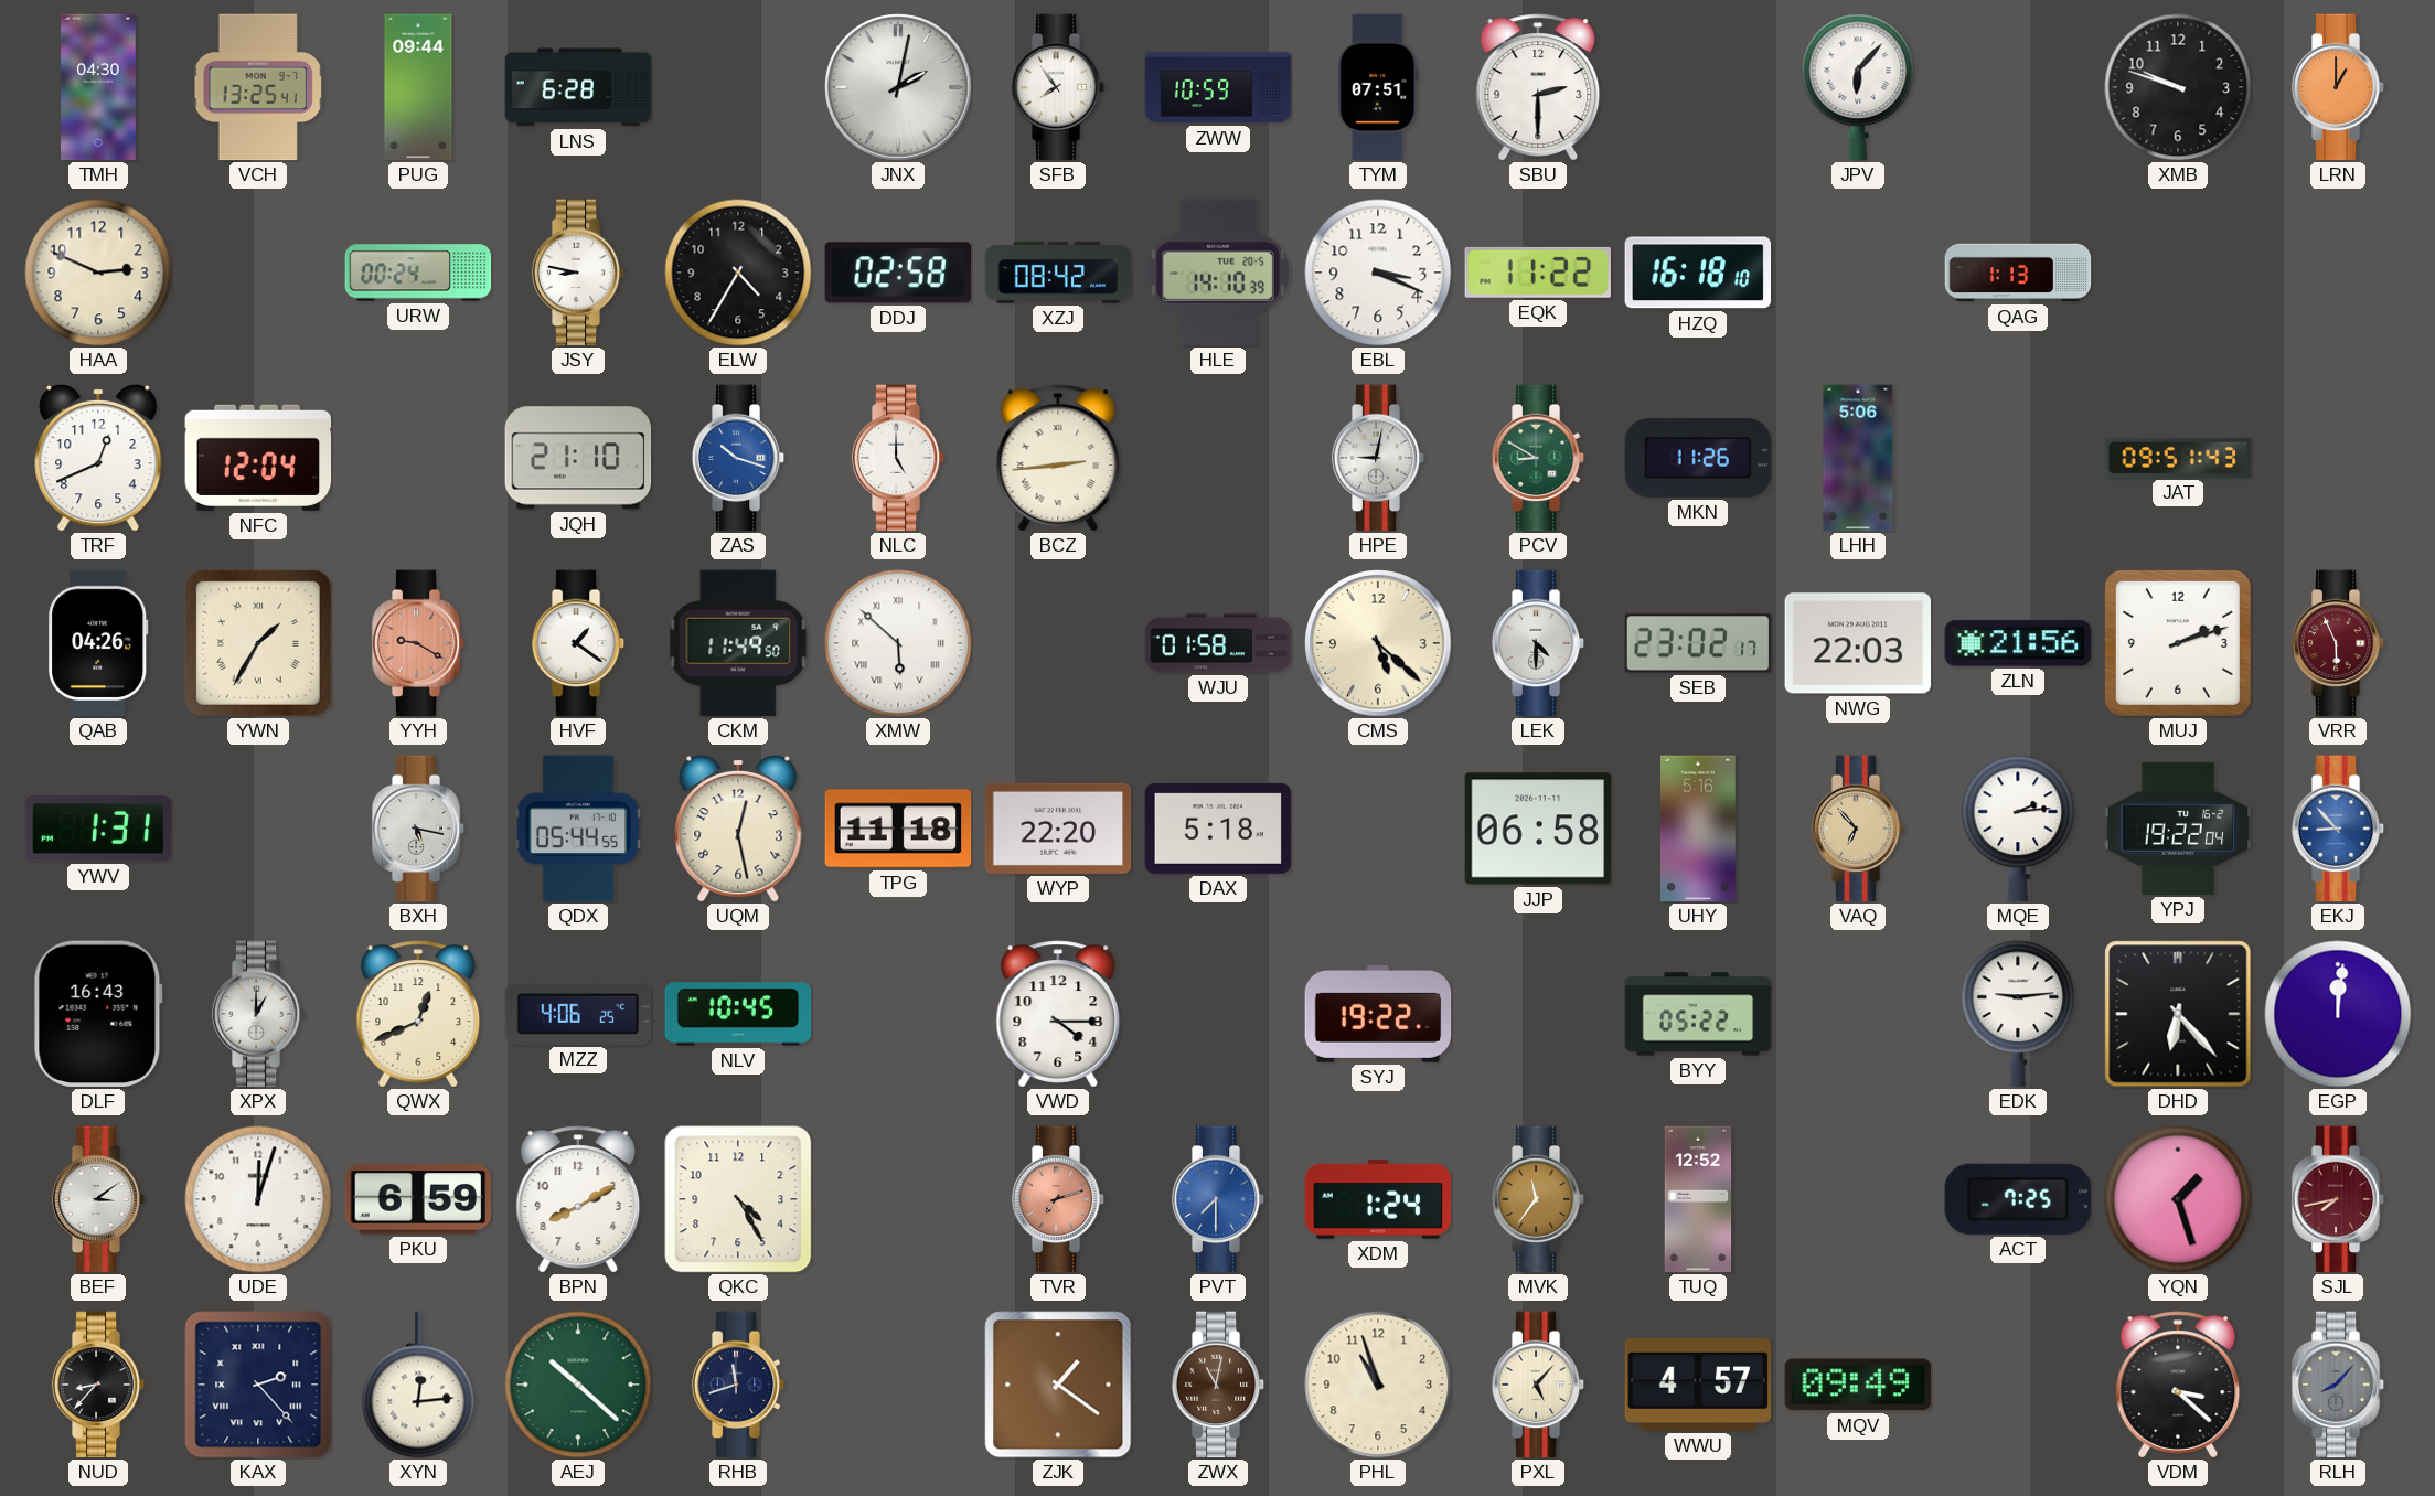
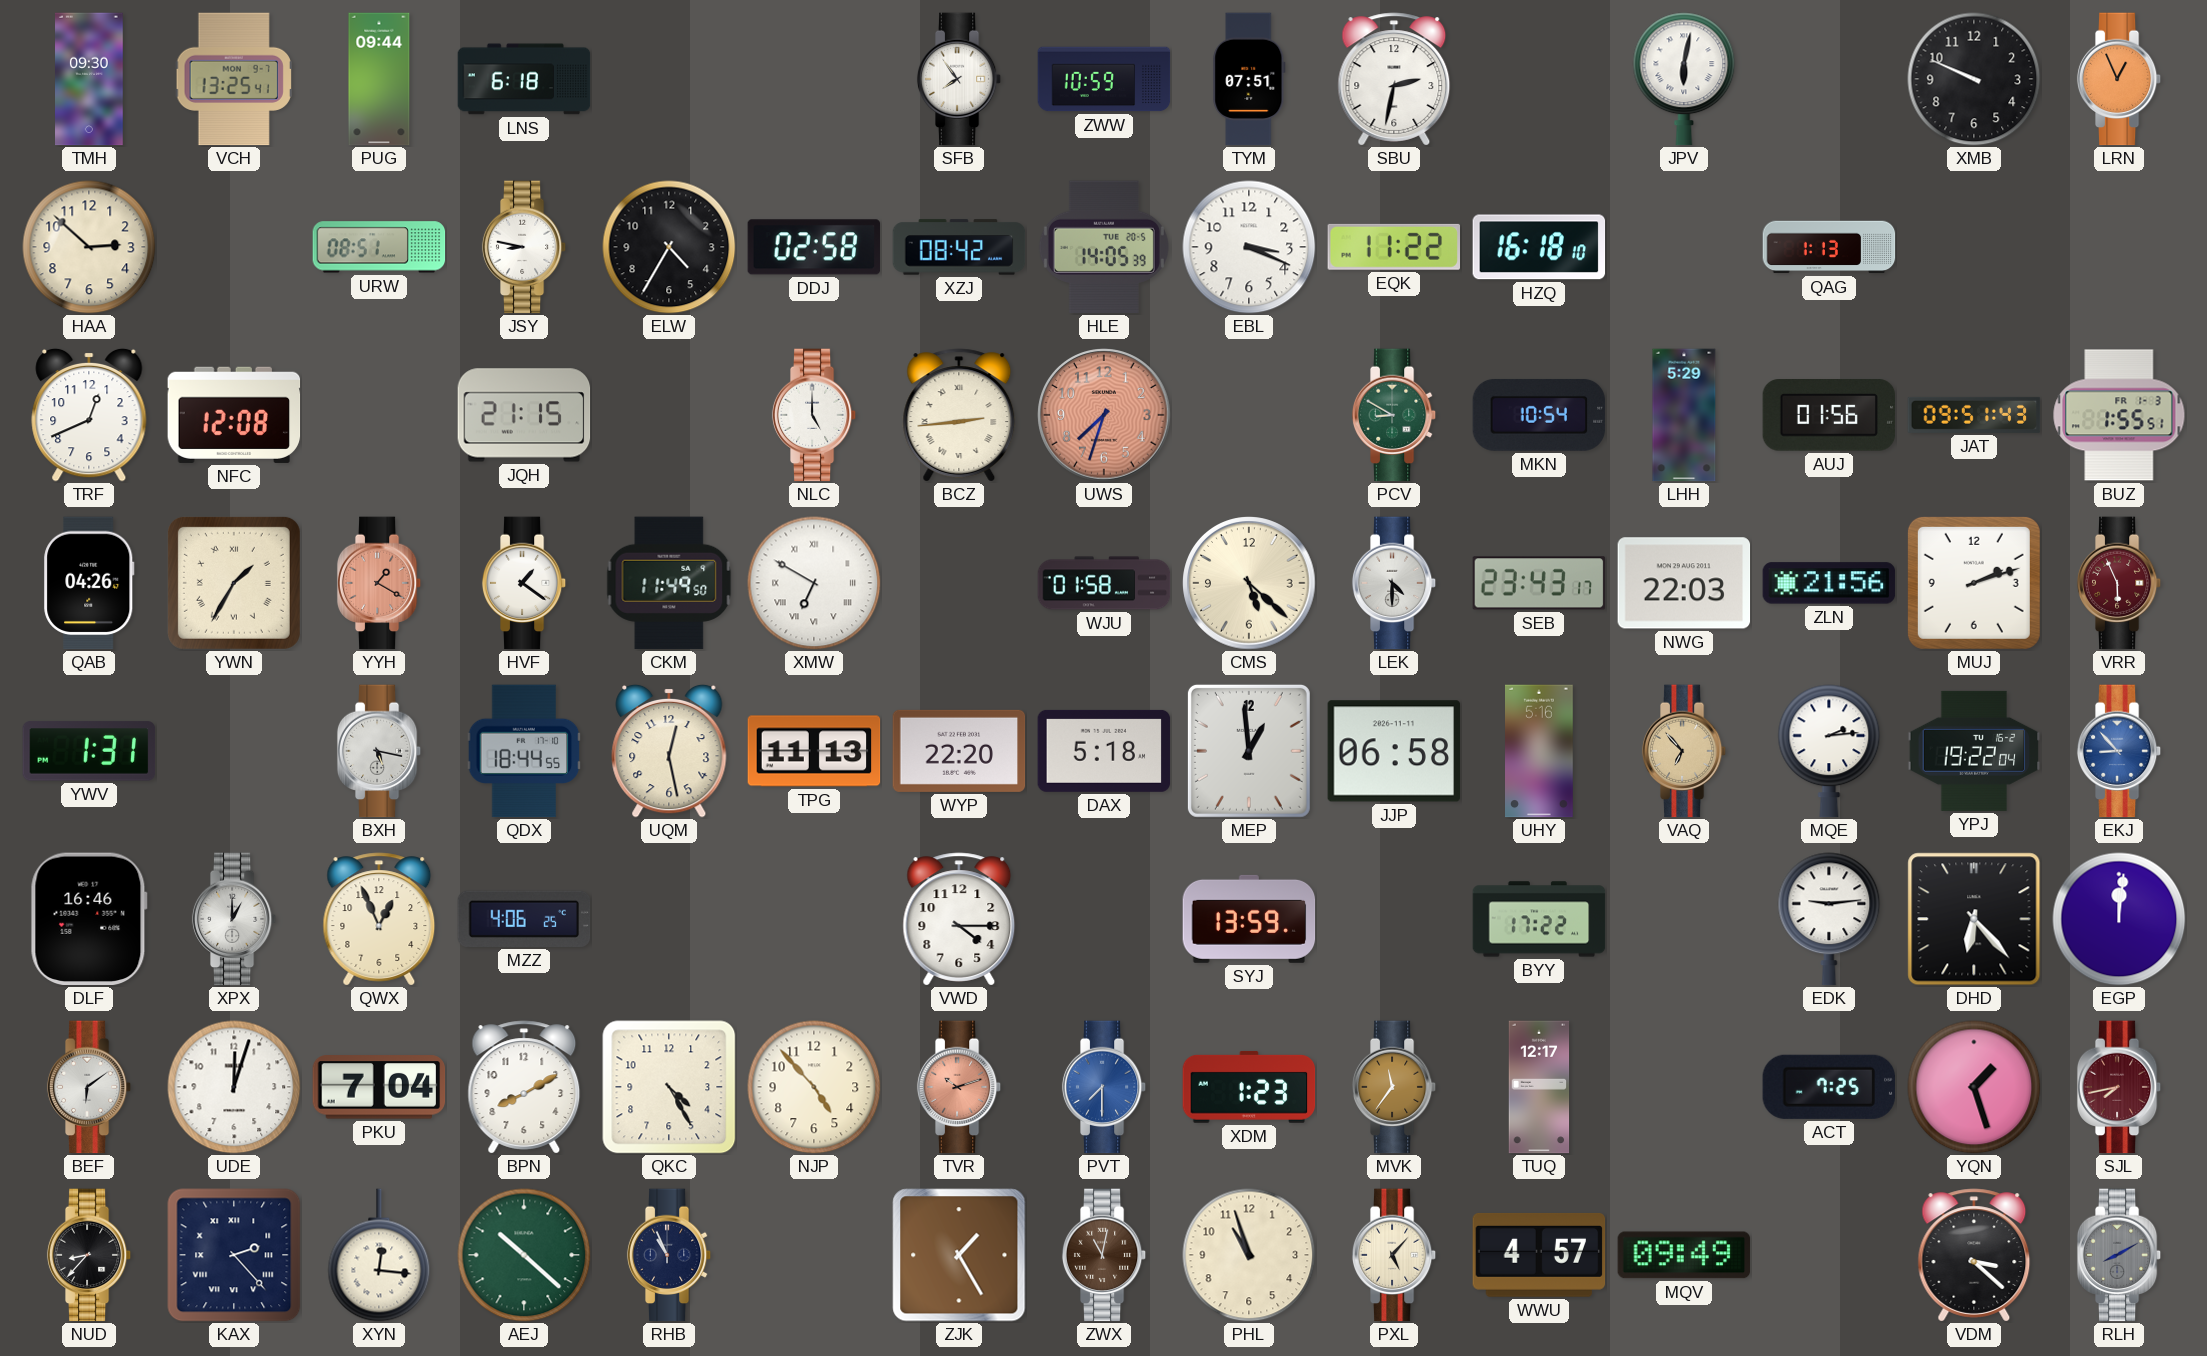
TMH: 04:30 -> 09:30 (90, 79)
LNS: 6:28 -> 6:18 (524, 79)
JNX: 2:02 -> none (898, 87)
SBU: 2:30 -> 2:32 (1394, 79)
JPV: 6:07 -> 6:02 (1684, 79)
XMB: 9:48 -> 9:49 (1974, 79)
LRN: 1:00 -> 12:56 (2119, 79)
HAA: 2:49 -> 2:52 (89, 247)
URW: 00:24 -> 08:51 (379, 247)
HLE: 14:10 -> 14:05 (1104, 247)
NFC: 12:04 -> 12:08 (234, 415)
JQH: 21:10 -> 21:15 (524, 415)
ZAS: 10:18 -> none (738, 458)
UWS: none -> 7:33 (1104, 415)
HPE: 9:02 -> none (1378, 458)
MKN: 11:26 -> 10:54 (1539, 415)
LHH: 5:06 -> 5:29 (1684, 415)
AUJ: none -> 01:56 (1829, 416)
BUZ: none -> 1:55 (2119, 415)
YYH: 9:20 -> 1:20 (379, 583)
XMW: 5:52 -> 6:50 (814, 583)
SEB: 23:02 -> 23:43 (1539, 583)
QDX: 05:44 -> 18:44 (524, 751)
TPG: 11:18 -> 11:13 (814, 751)
MEP: none -> 12:59 (1249, 751)
DLF: 16:43 -> 16:46 (89, 919)
QWX: 12:41 -> 12:56 (379, 919)
NLV: 10:45 -> none (738, 1014)
SYJ: 19:22 -> 13:59 (1249, 919)
BYY: 05:22 -> 17:22 (1539, 919)
BEF: 3:09 -> 6:09 (89, 1087)
PKU: 6:59 -> 7:04 (379, 1087)
NJP: none -> 4:53 (814, 1087)
TVR: 7:12 -> 10:12 (959, 1087)
XDM: 1:24 -> 1:23 (1249, 1087)
TUQ: 12:52 -> 12:17 (1539, 1087)
XYN: 12:14 -> 12:16 (379, 1255)
RHB: 11:42 -> 10:56 (669, 1255)
ZJK: 1:21 -> 1:25 (959, 1255)
RLH: 8:07 -> 8:10 (2119, 1255)
